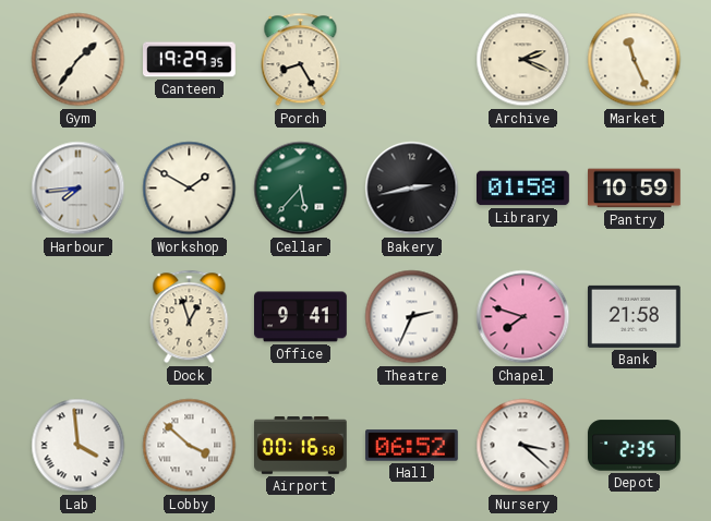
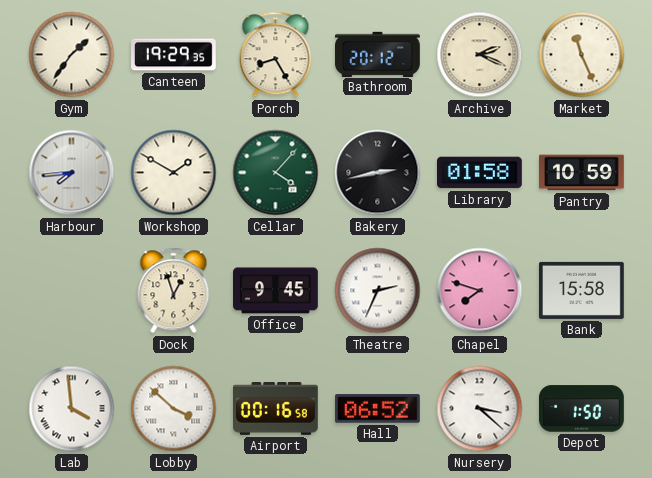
Bathroom: none -> 20:12 (378, 54)
Cellar: 5:37 -> 4:07 (276, 173)
Office: 9:41 -> 9:45 (276, 291)
Bank: 21:58 -> 15:58 (582, 290)
Depot: 2:35 -> 1:50 (582, 409)
